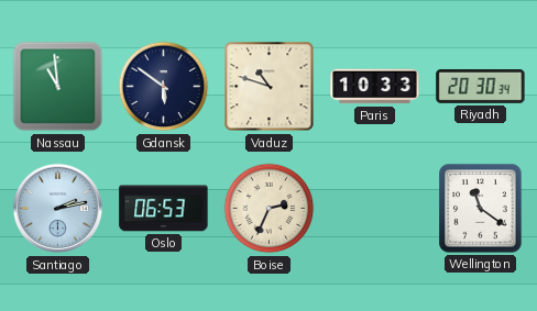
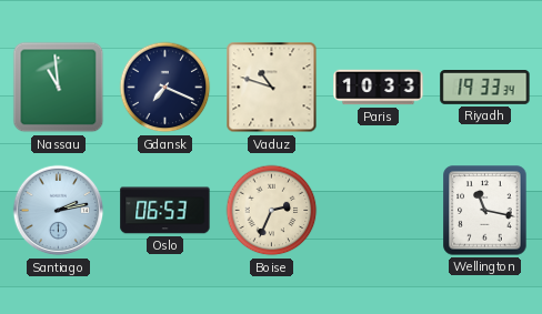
Gdansk: 5:51 -> 7:19 (165, 88)
Riyadh: 20:30 -> 19:33 (485, 88)
Wellington: 11:21 -> 11:17 (485, 211)
